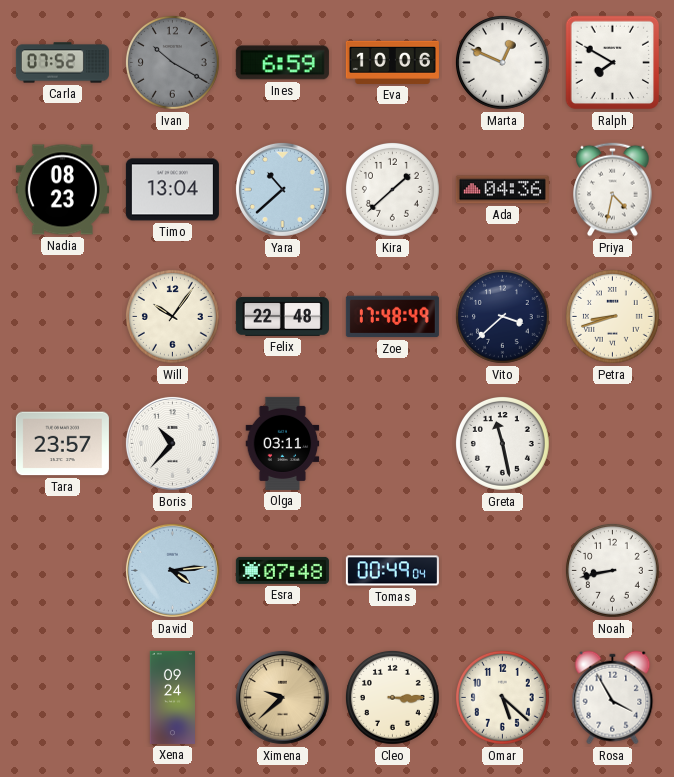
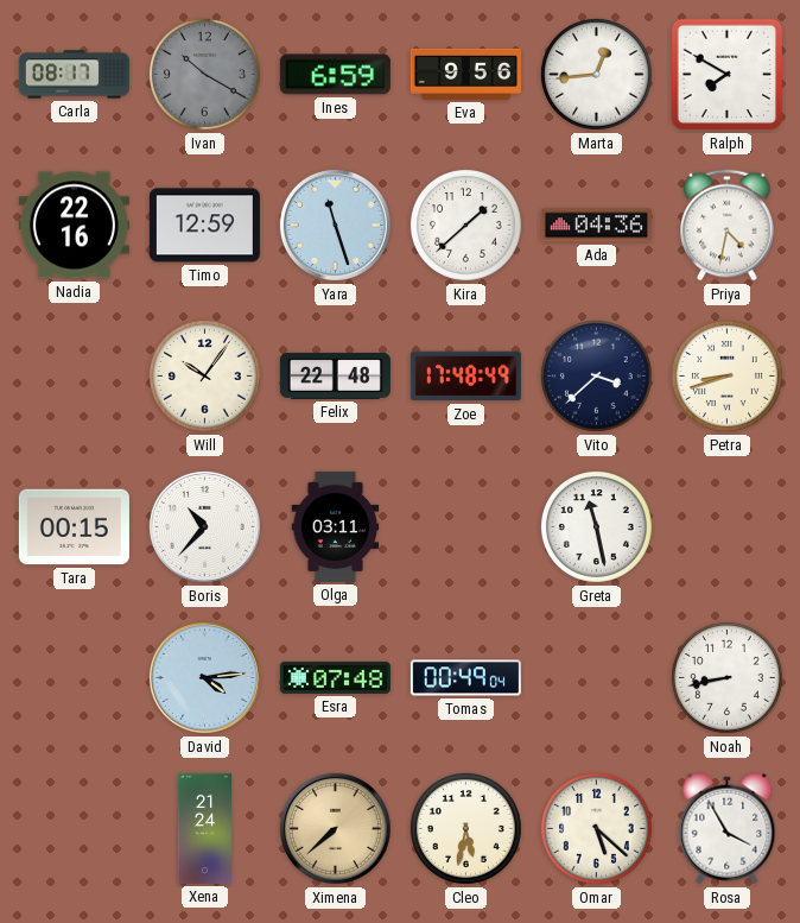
Carla: 07:52 -> 08:17 (74, 75)
Eva: 10:06 -> 9:56 (465, 74)
Marta: 12:49 -> 12:44 (597, 75)
Nadia: 08:23 -> 22:16 (74, 226)
Timo: 13:04 -> 12:59 (204, 226)
Yara: 10:38 -> 11:27 (335, 225)
Tara: 23:57 -> 00:15 (74, 527)
Xena: 09:24 -> 21:24 (204, 828)
Ximena: 9:38 -> 7:38 (335, 828)
Cleo: 3:15 -> 5:32 (466, 829)
